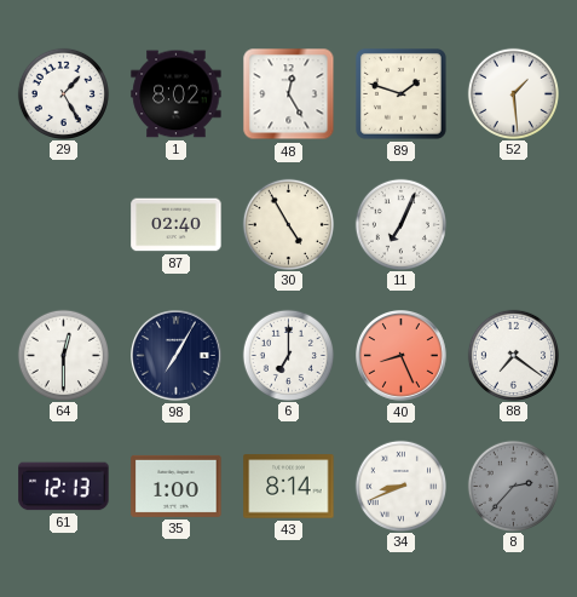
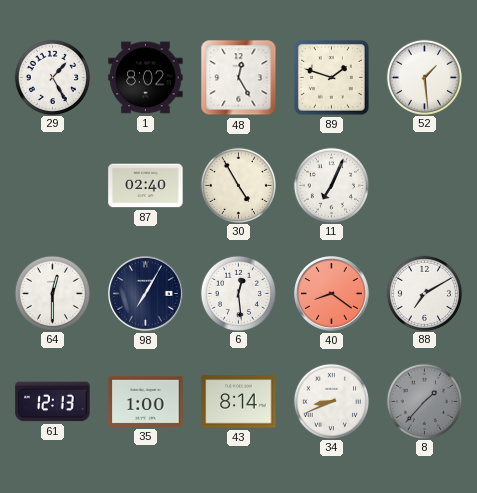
6: 7:00 -> 12:29 (238, 293)
40: 8:26 -> 8:21 (332, 294)
88: 7:21 -> 7:10 (424, 293)
8: 2:37 -> 1:37 (424, 401)
